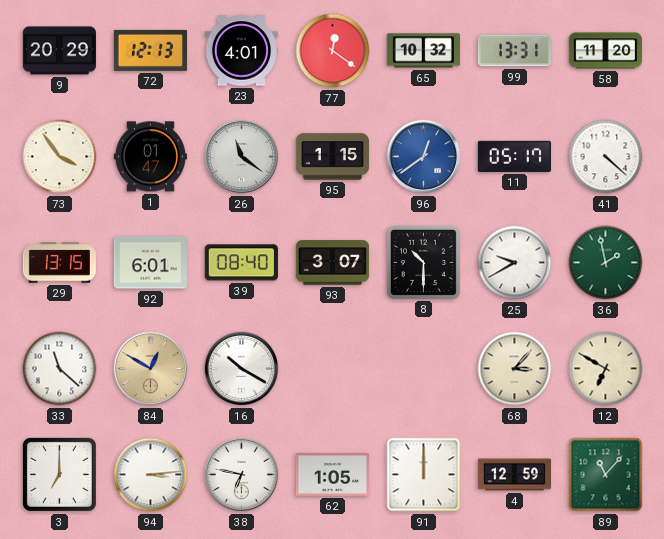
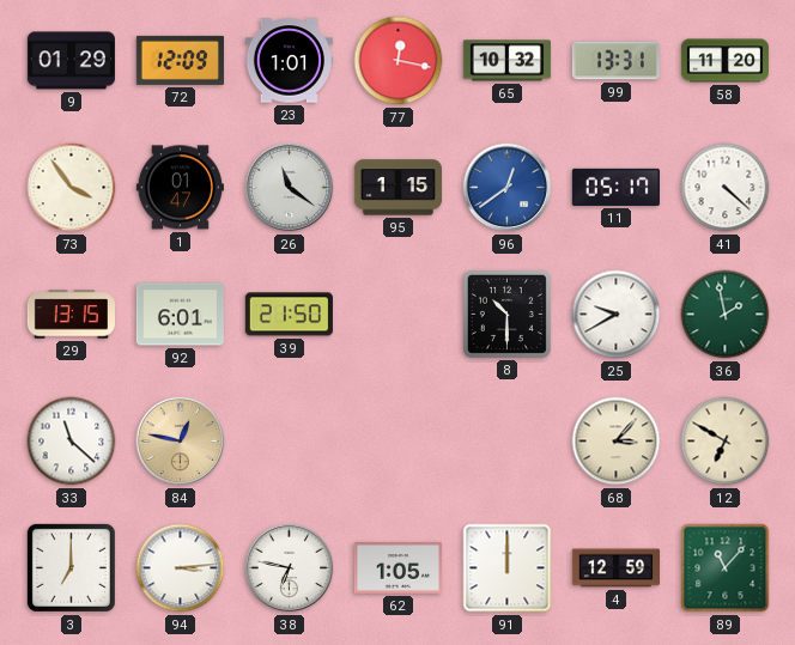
9: 20:29 -> 01:29 (71, 61)
72: 12:13 -> 12:09 (180, 60)
23: 4:01 -> 1:01 (289, 61)
77: 12:21 -> 12:17 (399, 61)
39: 08:40 -> 21:50 (289, 315)
93: 3:07 -> none (332, 263)
84: 12:50 -> 12:47 (181, 442)
16: 10:20 -> none (242, 369)
